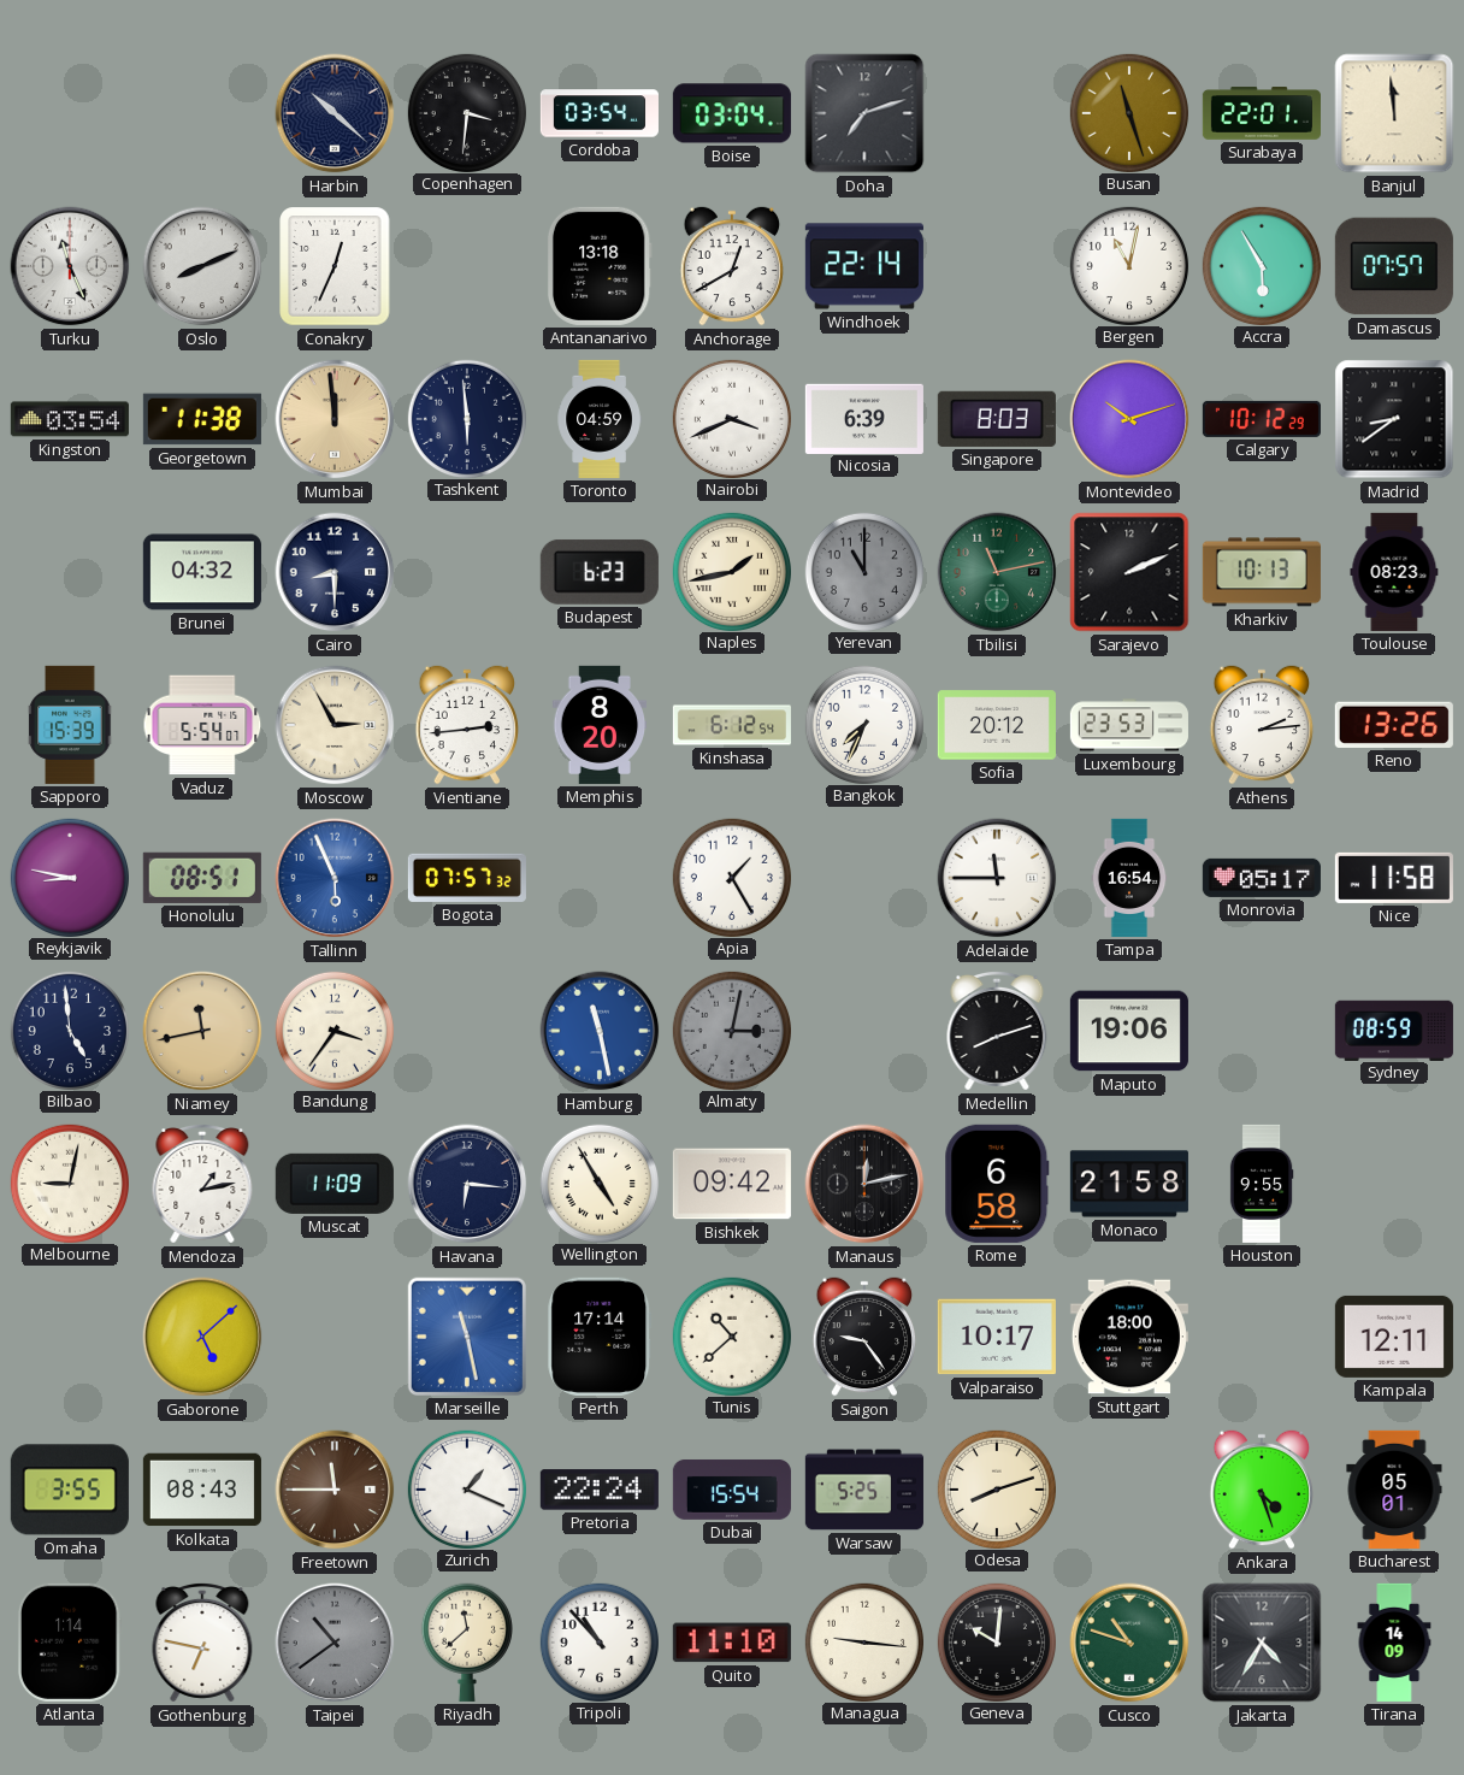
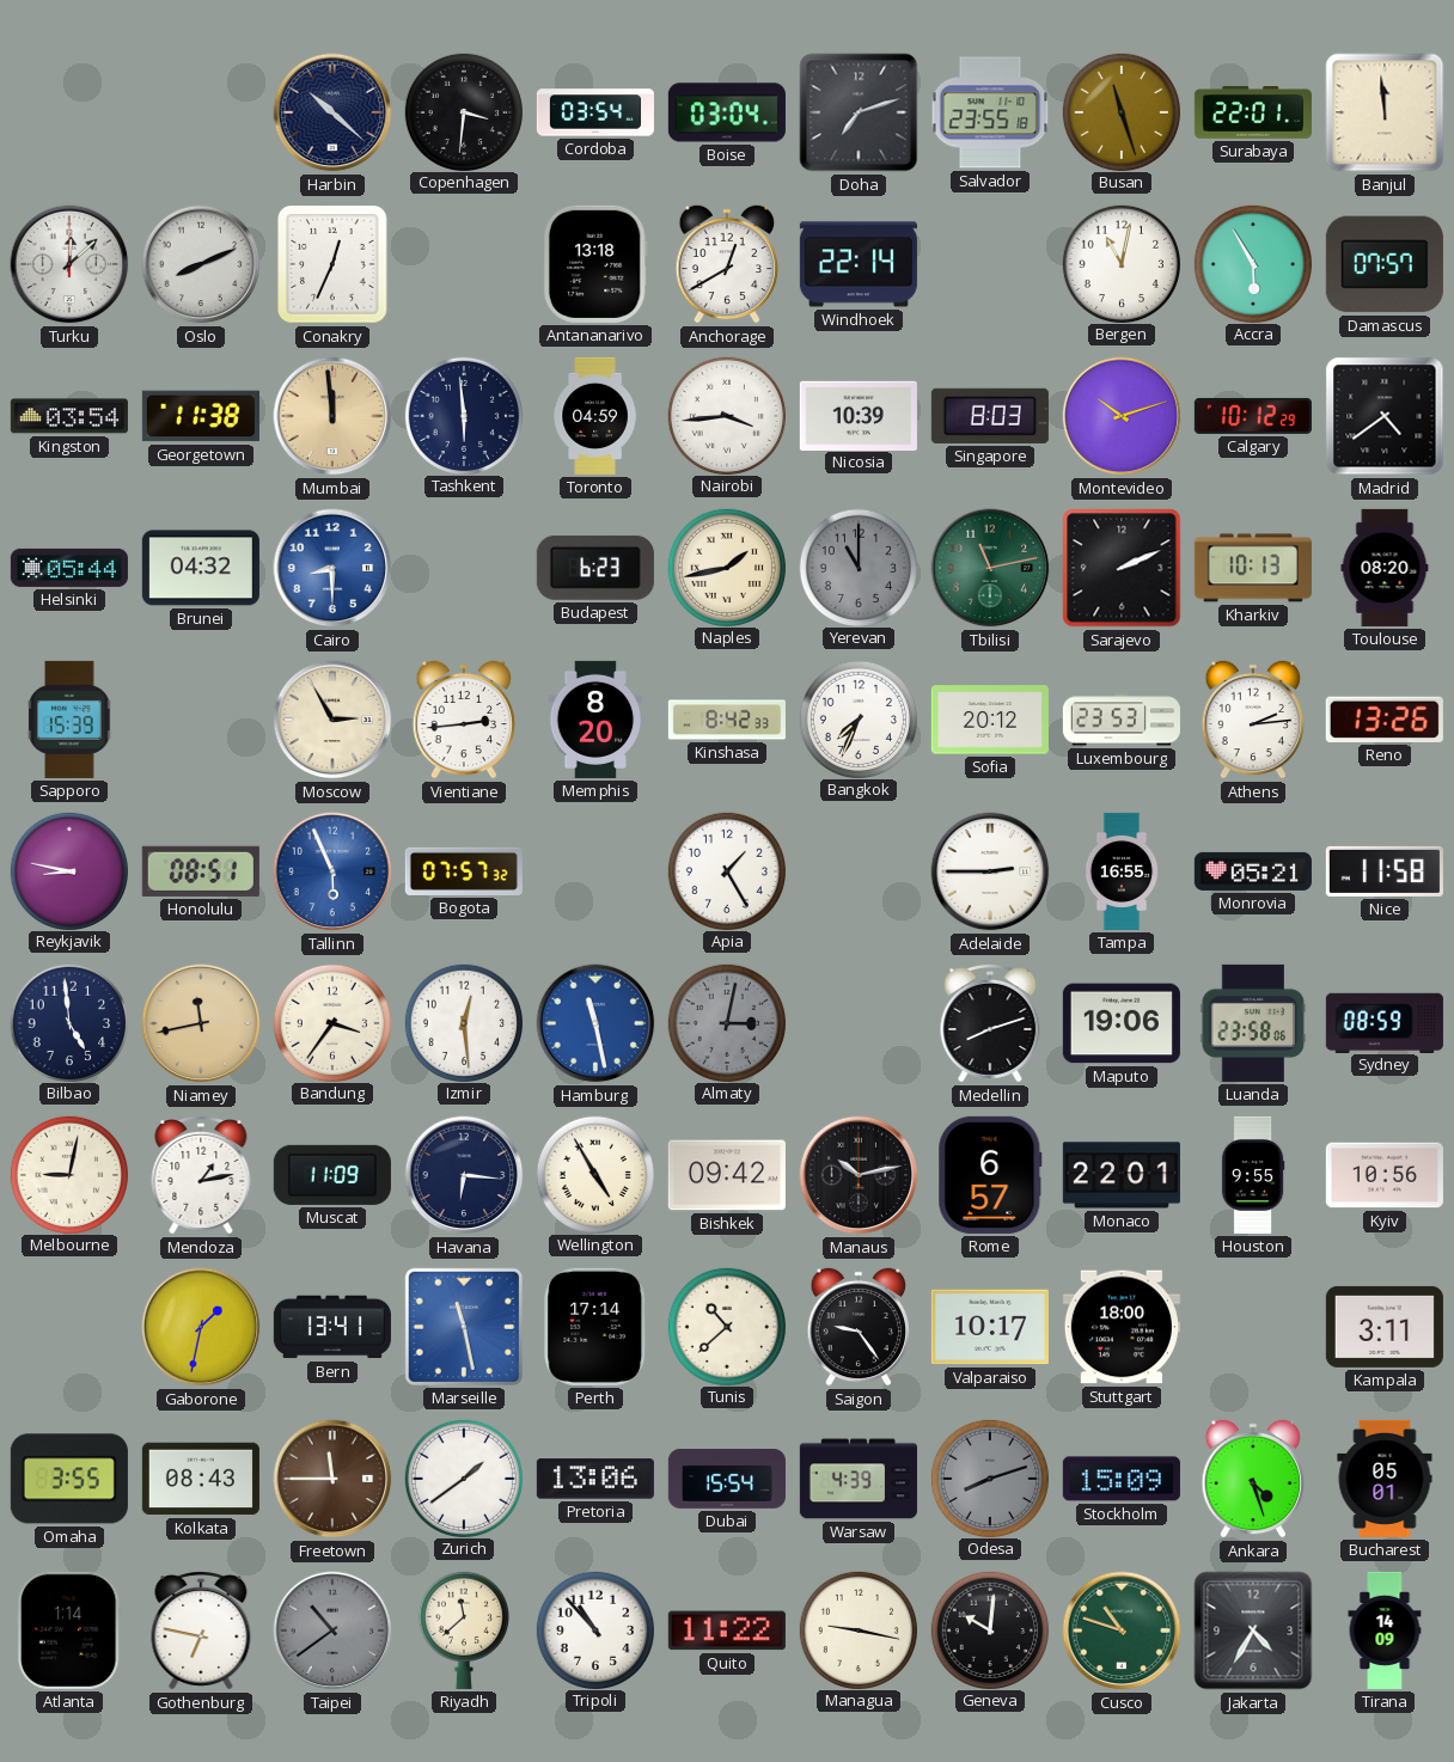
Salvador: none -> 23:55 (990, 112)
Turku: 11:26 -> 12:08 (69, 264)
Nairobi: 3:41 -> 3:44 (726, 415)
Nicosia: 6:39 -> 10:39 (859, 415)
Madrid: 8:39 -> 4:39 (1385, 416)
Helsinki: none -> 05:44 (69, 568)
Cairo dial: navy -> blue (332, 568)
Toulouse: 08:23 -> 08:20 (1385, 568)
Vaduz: 5:54 -> none (202, 725)
Kinshasa: 6:12 -> 8:42 (727, 720)
Adelaide: 11:45 -> 2:45 (990, 871)
Tampa: 16:54 -> 16:55 (1122, 871)
Monrovia: 05:17 -> 05:21 (1253, 871)
Izmir: none -> 12:29 (463, 1022)
Luanda: none -> 23:58 (1253, 1023)
Manaus: 12:13 -> 10:13 (859, 1175)
Rome: 6:58 -> 6:57 (990, 1175)
Monaco: 21:58 -> 22:01 (1122, 1175)
Kyiv: none -> 10:56 (1385, 1175)
Gaborone: 5:08 -> 1:32 (201, 1327)
Bern: none -> 13:41 (332, 1327)
Kampala: 12:11 -> 3:11 (1385, 1327)
Zurich: 1:19 -> 1:39 (463, 1477)
Pretoria: 22:24 -> 13:06 (595, 1479)
Warsaw: 5:25 -> 4:39 (859, 1479)
Odesa dial: cream -> grey (989, 1477)
Stockholm: none -> 15:09 (1122, 1479)
Quito: 11:10 -> 11:22 (727, 1631)
Managua: 9:16 -> 9:17 (857, 1629)
